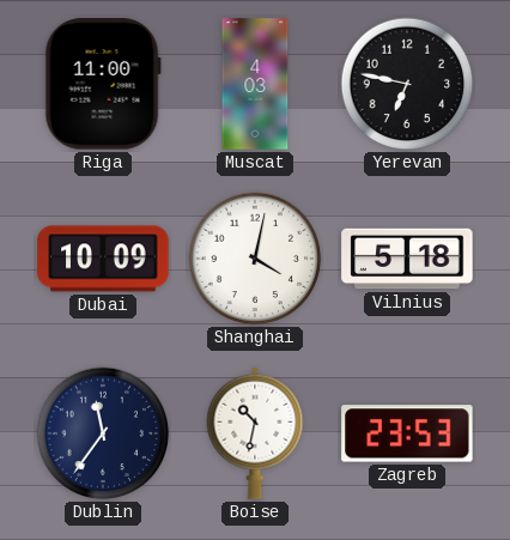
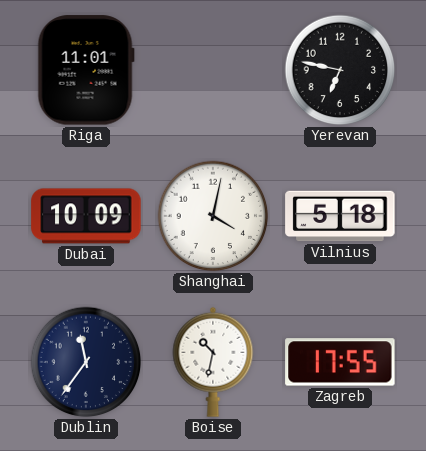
Riga: 11:00 -> 11:01 (86, 70)
Muscat: 4:03 -> none (255, 84)
Zagreb: 23:53 -> 17:55 (340, 362)
